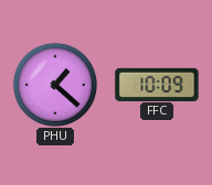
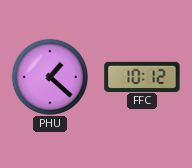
FFC: 10:09 -> 10:12 (142, 76)
